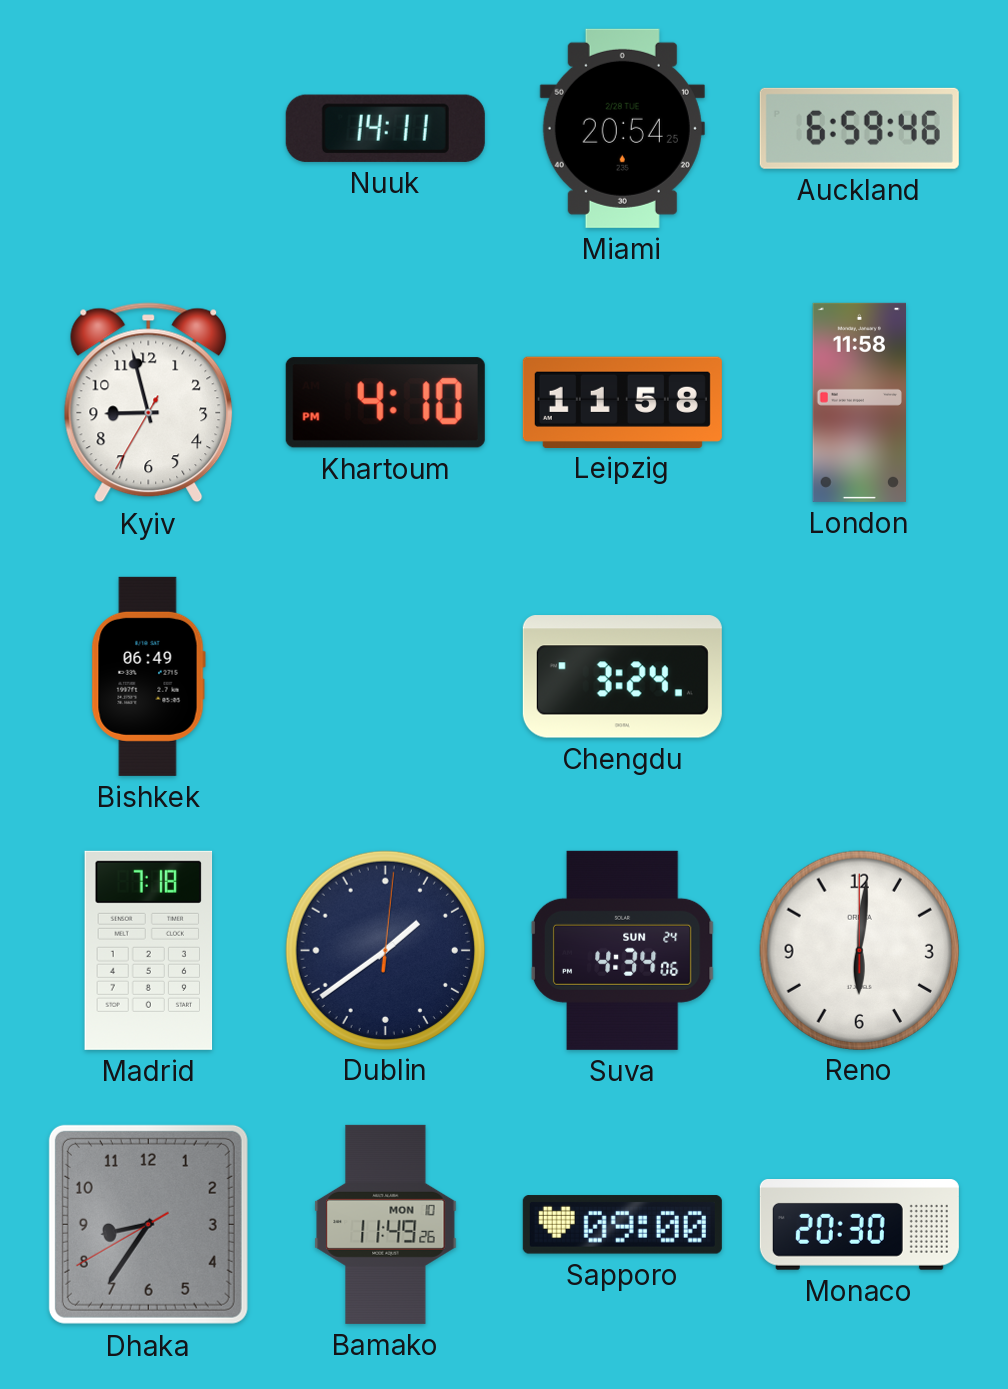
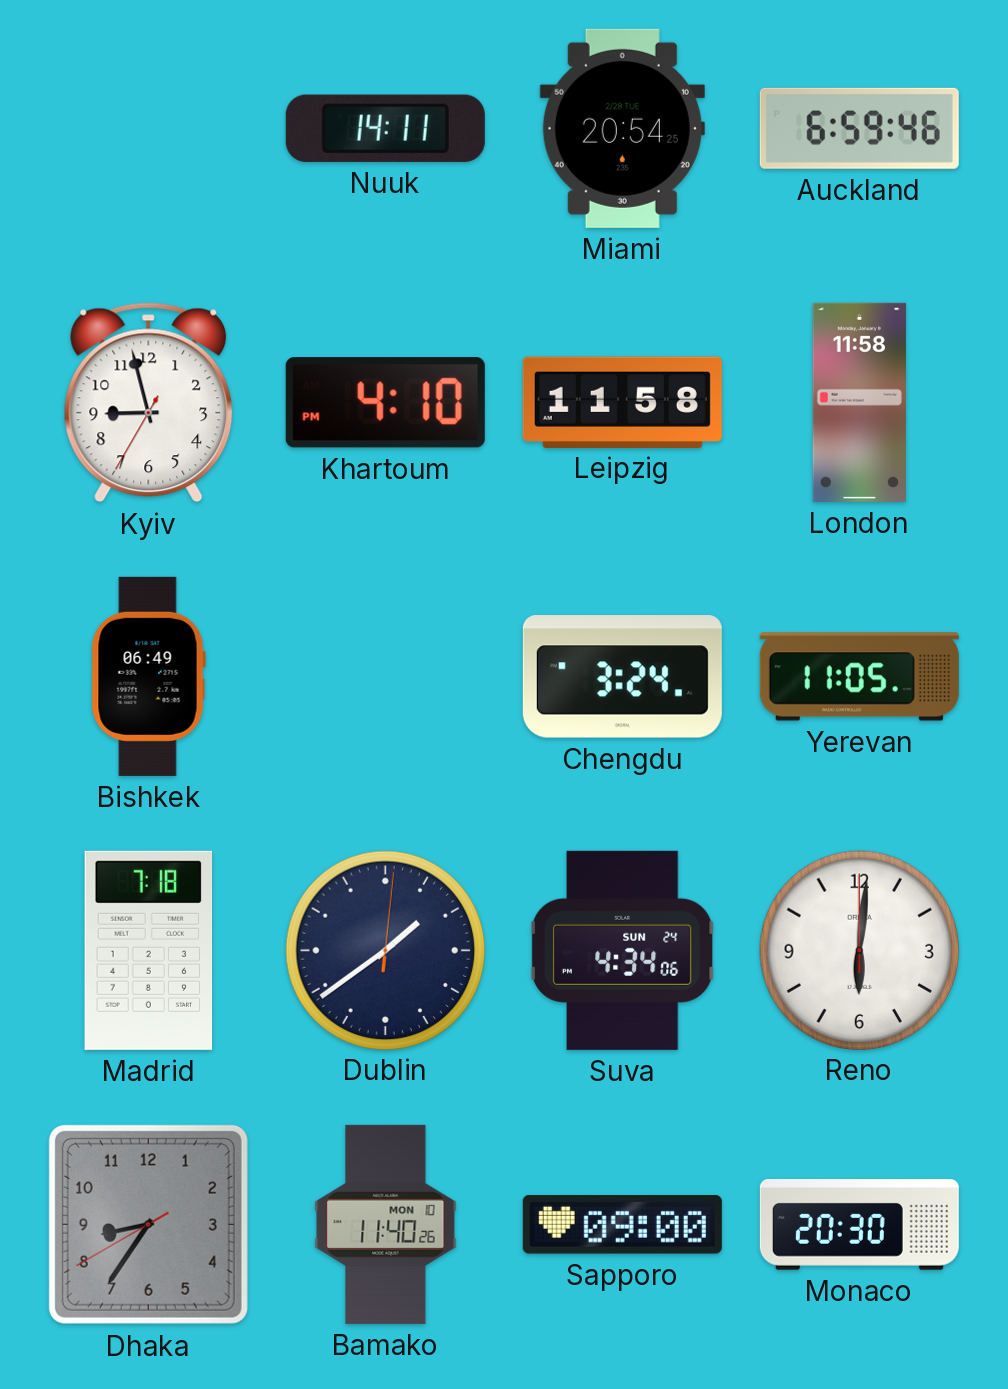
Yerevan: none -> 11:05 (859, 677)
Bamako: 11:49 -> 11:40 (386, 1224)
